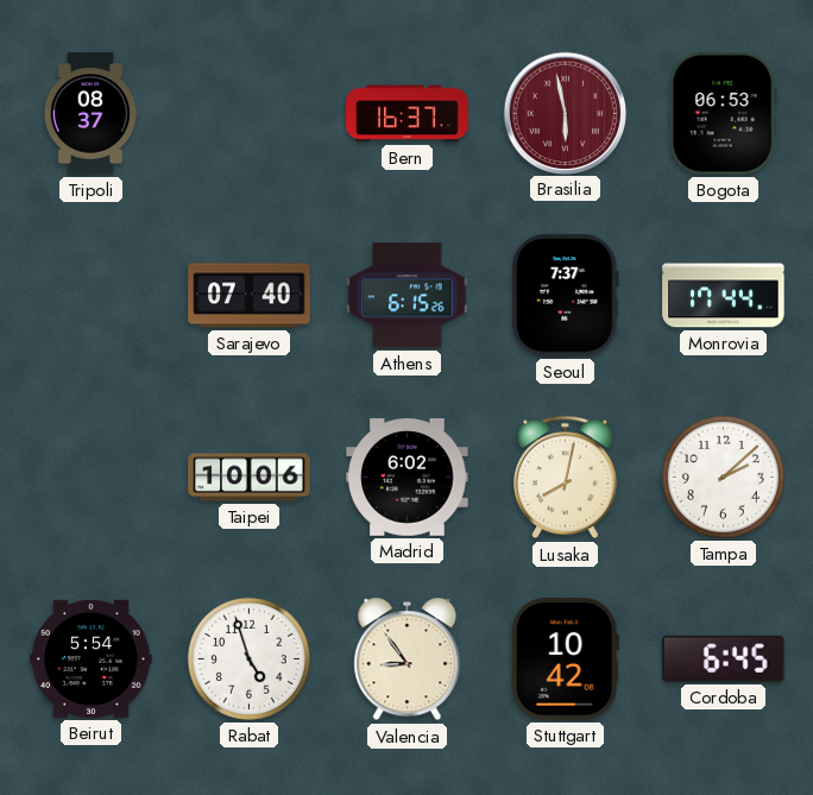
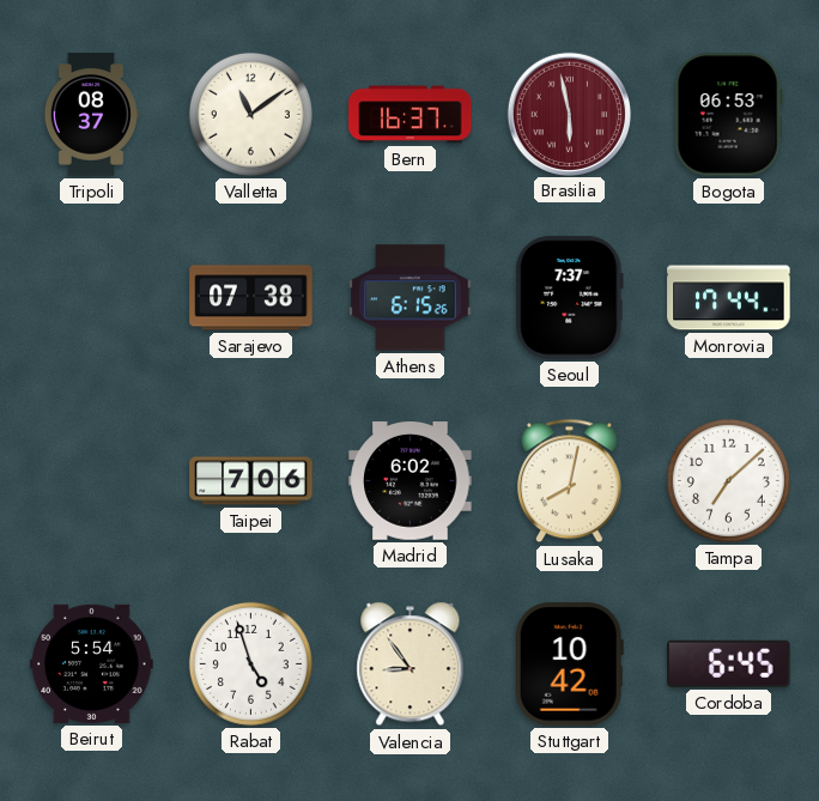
Valletta: none -> 11:09 (250, 114)
Sarajevo: 07:40 -> 07:38 (251, 298)
Taipei: 10:06 -> 7:06 (251, 481)
Tampa: 2:08 -> 7:08 (728, 480)
